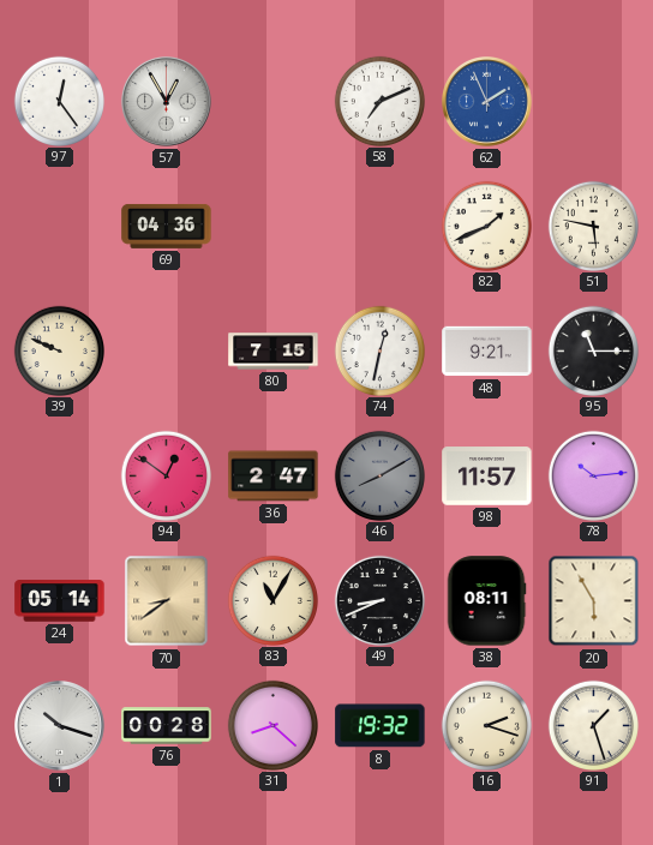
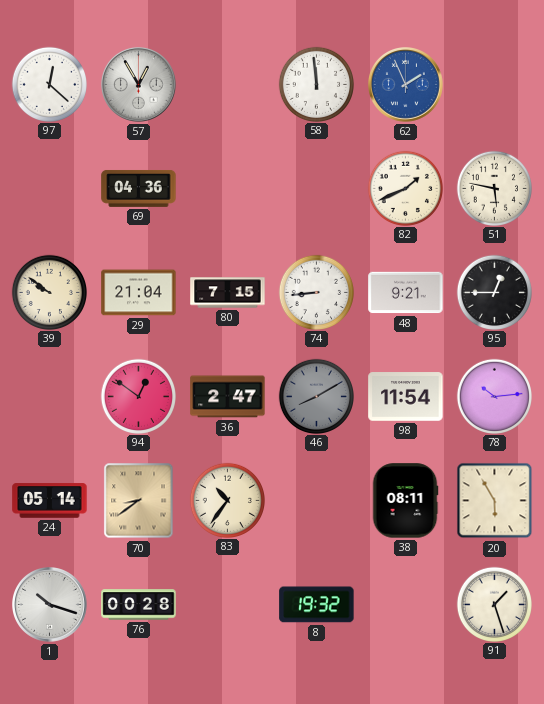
97: 12:24 -> 12:22 (49, 84)
58: 7:11 -> 11:59 (316, 84)
39: 9:49 -> 9:51 (49, 292)
29: none -> 21:04 (139, 293)
74: 12:32 -> 8:44 (316, 292)
95: 11:15 -> 12:45 (494, 292)
98: 11:57 -> 11:54 (406, 397)
83: 11:05 -> 10:36 (227, 500)
49: 8:41 -> none (379, 600)
31: 8:22 -> none (272, 725)
16: 2:18 -> none (486, 725)
